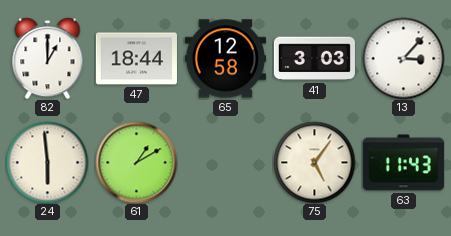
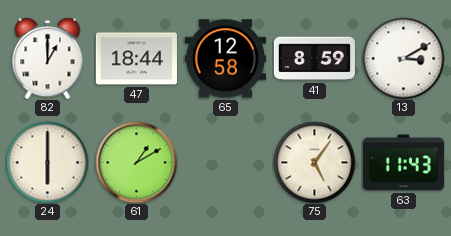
41: 3:03 -> 8:59 (314, 59)
13: 3:07 -> 3:10 (403, 58)
24: 5:59 -> 6:00 (47, 162)
